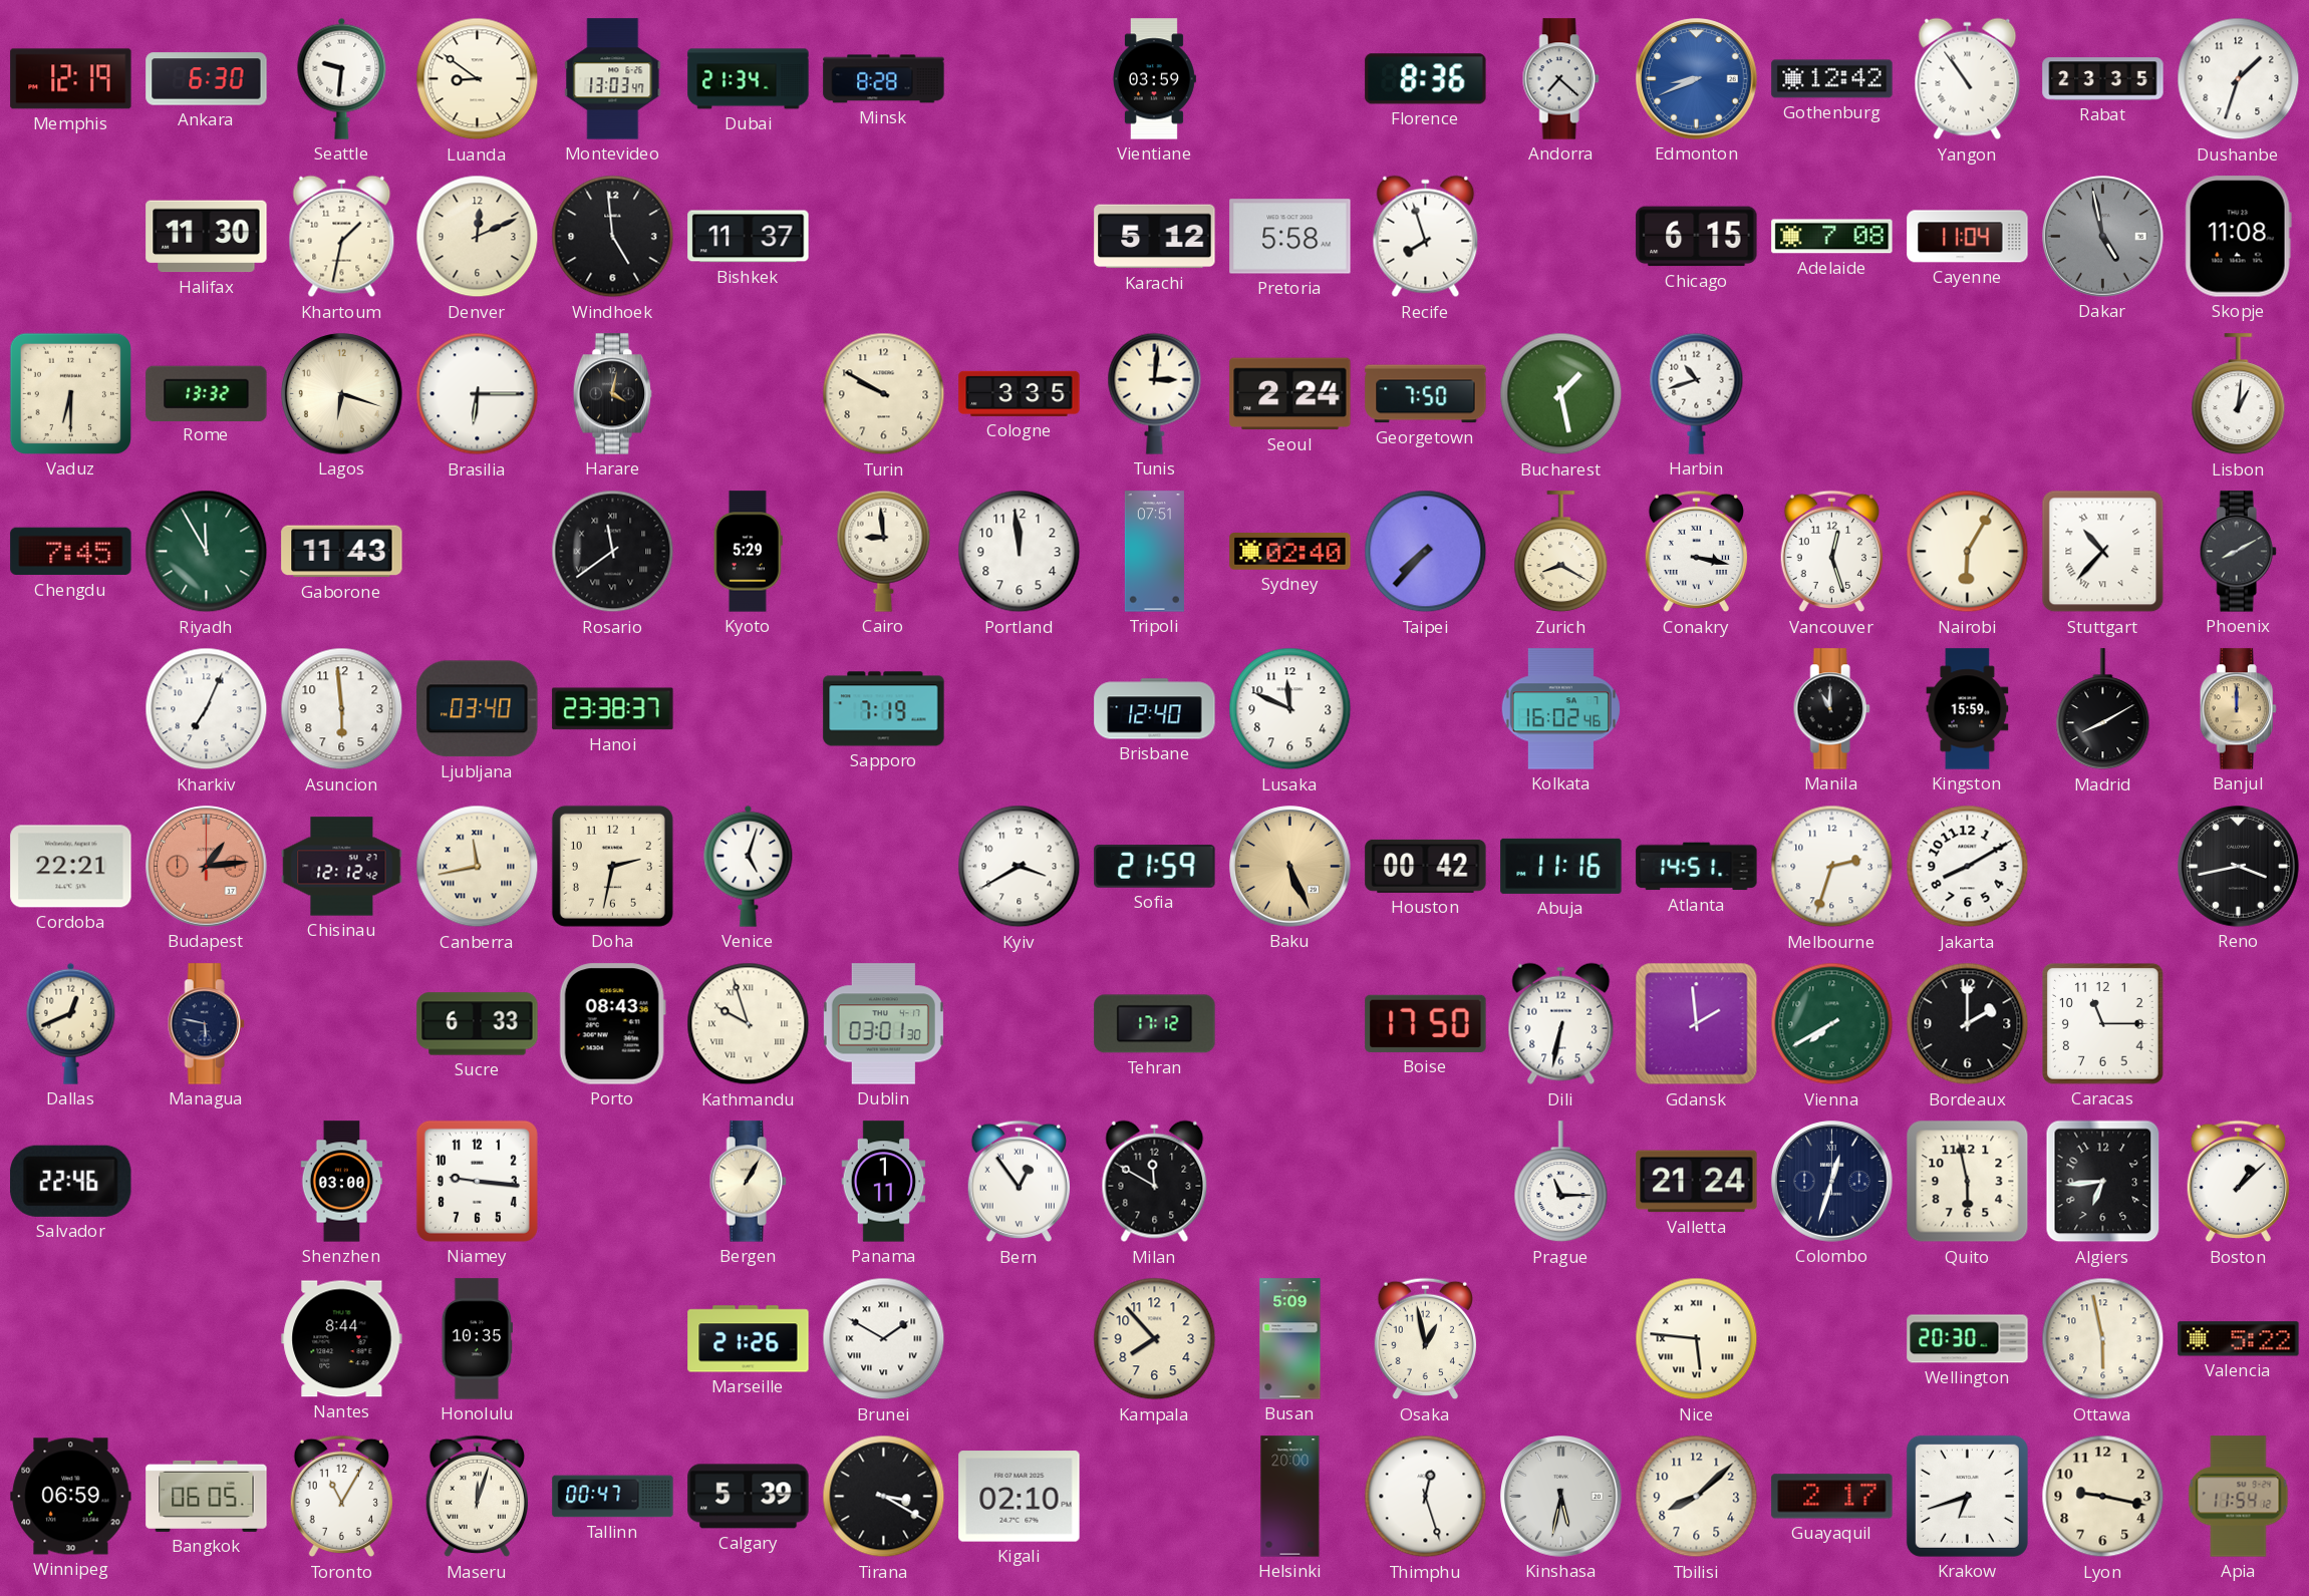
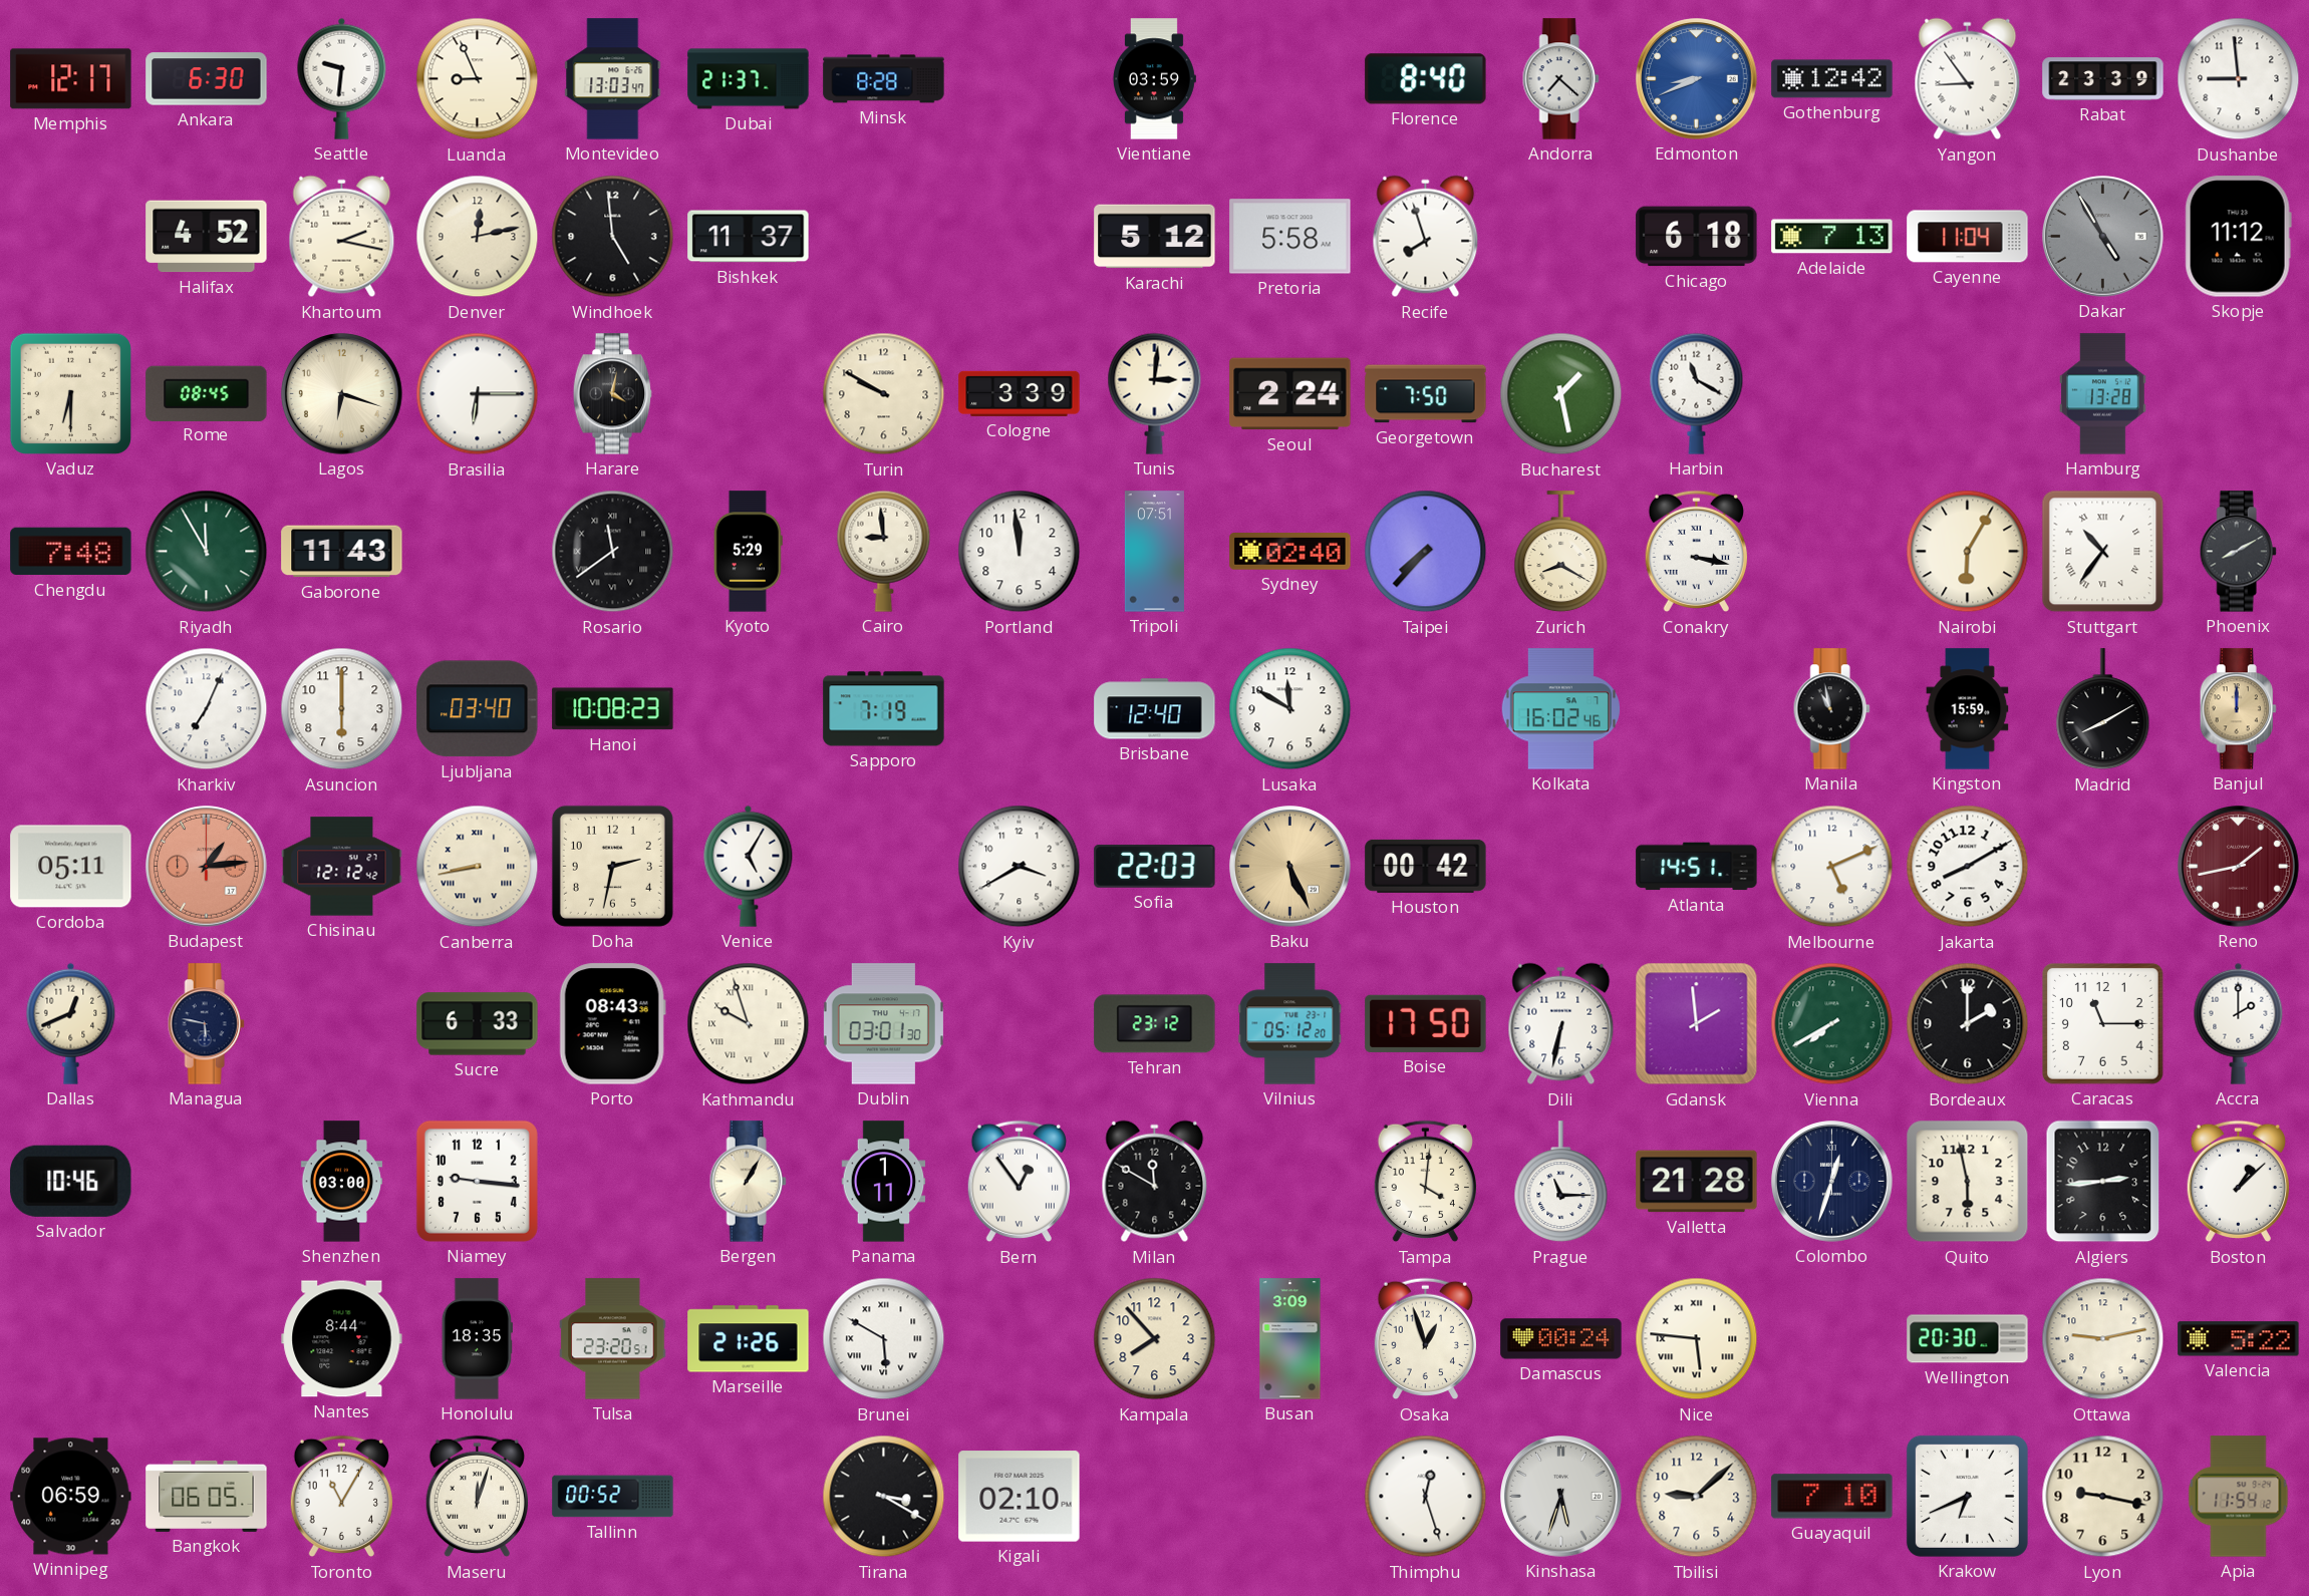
Memphis: 12:19 -> 12:17 (71, 79)
Luanda: 8:51 -> 8:56 (478, 79)
Dubai: 21:34 -> 21:37 (749, 79)
Florence: 8:36 -> 8:40 (1426, 79)
Yangon: 10:54 -> 8:54 (1968, 79)
Rabat: 23:35 -> 23:39 (2103, 79)
Dushanbe: 1:33 -> 8:59 (2239, 79)
Halifax: 11:30 -> 4:52 (207, 237)
Khartoum: 1:32 -> 2:17 (342, 237)
Denver: 12:11 -> 12:13 (478, 237)
Chicago: 6:15 -> 6:18 (1697, 237)
Adelaide: 7:08 -> 7:13 (1832, 237)
Dakar: 4:58 -> 4:55 (2103, 237)
Skopje: 11:08 -> 11:12 (2238, 237)
Rome: 13:32 -> 08:45 (207, 393)
Cologne: 3:35 -> 3:39 (1020, 393)
Harbin: 10:42 -> 11:20 (1697, 393)
Hamburg: none -> 13:28 (2103, 394)
Lisbon: 1:01 -> none (2239, 394)
Chengdu: 7:45 -> 7:48 (71, 552)
Vancouver: 12:27 -> none (1831, 552)
Stuttgart: 10:37 -> 10:36 (2103, 552)
Asuncion: 5:59 -> 6:00 (342, 709)
Hanoi: 23:38 -> 10:08 (613, 709)
Lusaka: 11:49 -> 11:50 (1290, 709)
Manila: 11:00 -> 10:58 (1831, 709)
Cordoba: 22:21 -> 05:11 (71, 867)
Canberra: 11:43 -> 8:43 (478, 867)
Venice: 5:03 -> 5:05 (749, 866)
Sofia: 21:59 -> 22:03 (1155, 867)
Abuja: 11:16 -> none (1561, 866)
Melbourne: 2:33 -> 5:11 (1832, 867)
Reno: 3:43 -> 1:43 (2239, 867)
Reno dial: black -> burgundy (2239, 867)
Tehran: 17:12 -> 23:12 (1155, 1024)
Vilnius: none -> 05:12 (1290, 1024)
Accra: none -> 2:00 (2239, 1023)
Salvador: 22:46 -> 10:46 (71, 1181)
Tampa: none -> 4:01 (1425, 1182)
Valletta: 21:24 -> 21:28 (1697, 1182)
Algiers: 6:44 -> 2:44 (2103, 1182)
Honolulu: 10:35 -> 18:35 (477, 1339)
Tulsa: none -> 23:20 (613, 1339)
Brunei: 1:50 -> 5:50 (884, 1339)
Busan: 5:09 -> 3:09 (1290, 1339)
Osaka: 12:58 -> 12:57 (1425, 1339)
Damascus: none -> 00:24 (1561, 1339)
Ottawa: 5:58 -> 9:13 (2103, 1339)
Tallinn: 00:47 -> 00:52 (613, 1497)
Calgary: 5:39 -> none (749, 1497)
Helsinki: 20:00 -> none (1290, 1497)
Kinshasa: 5:32 -> 5:33 (1561, 1497)
Tbilisi: 8:08 -> 9:08 (1697, 1497)
Guayaquil: 2:17 -> 7:10 (1832, 1497)
Krakow: 6:42 -> 6:41 (1967, 1496)
